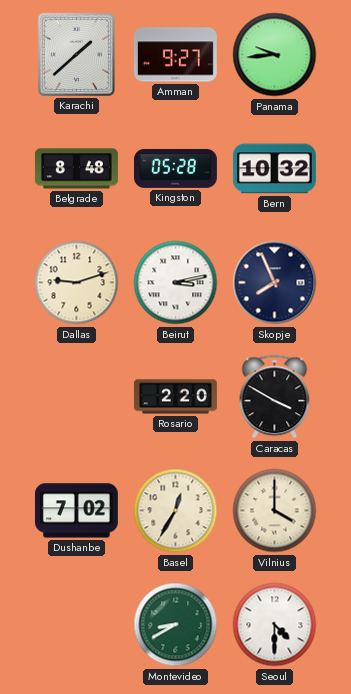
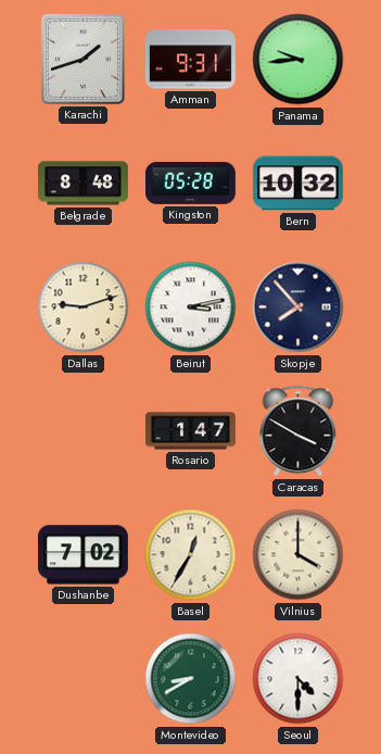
Karachi: 1:38 -> 1:42 (82, 59)
Amman: 9:27 -> 9:31 (190, 60)
Skopje: 7:56 -> 7:53 (299, 307)
Rosario: 2:20 -> 1:47 (190, 431)
